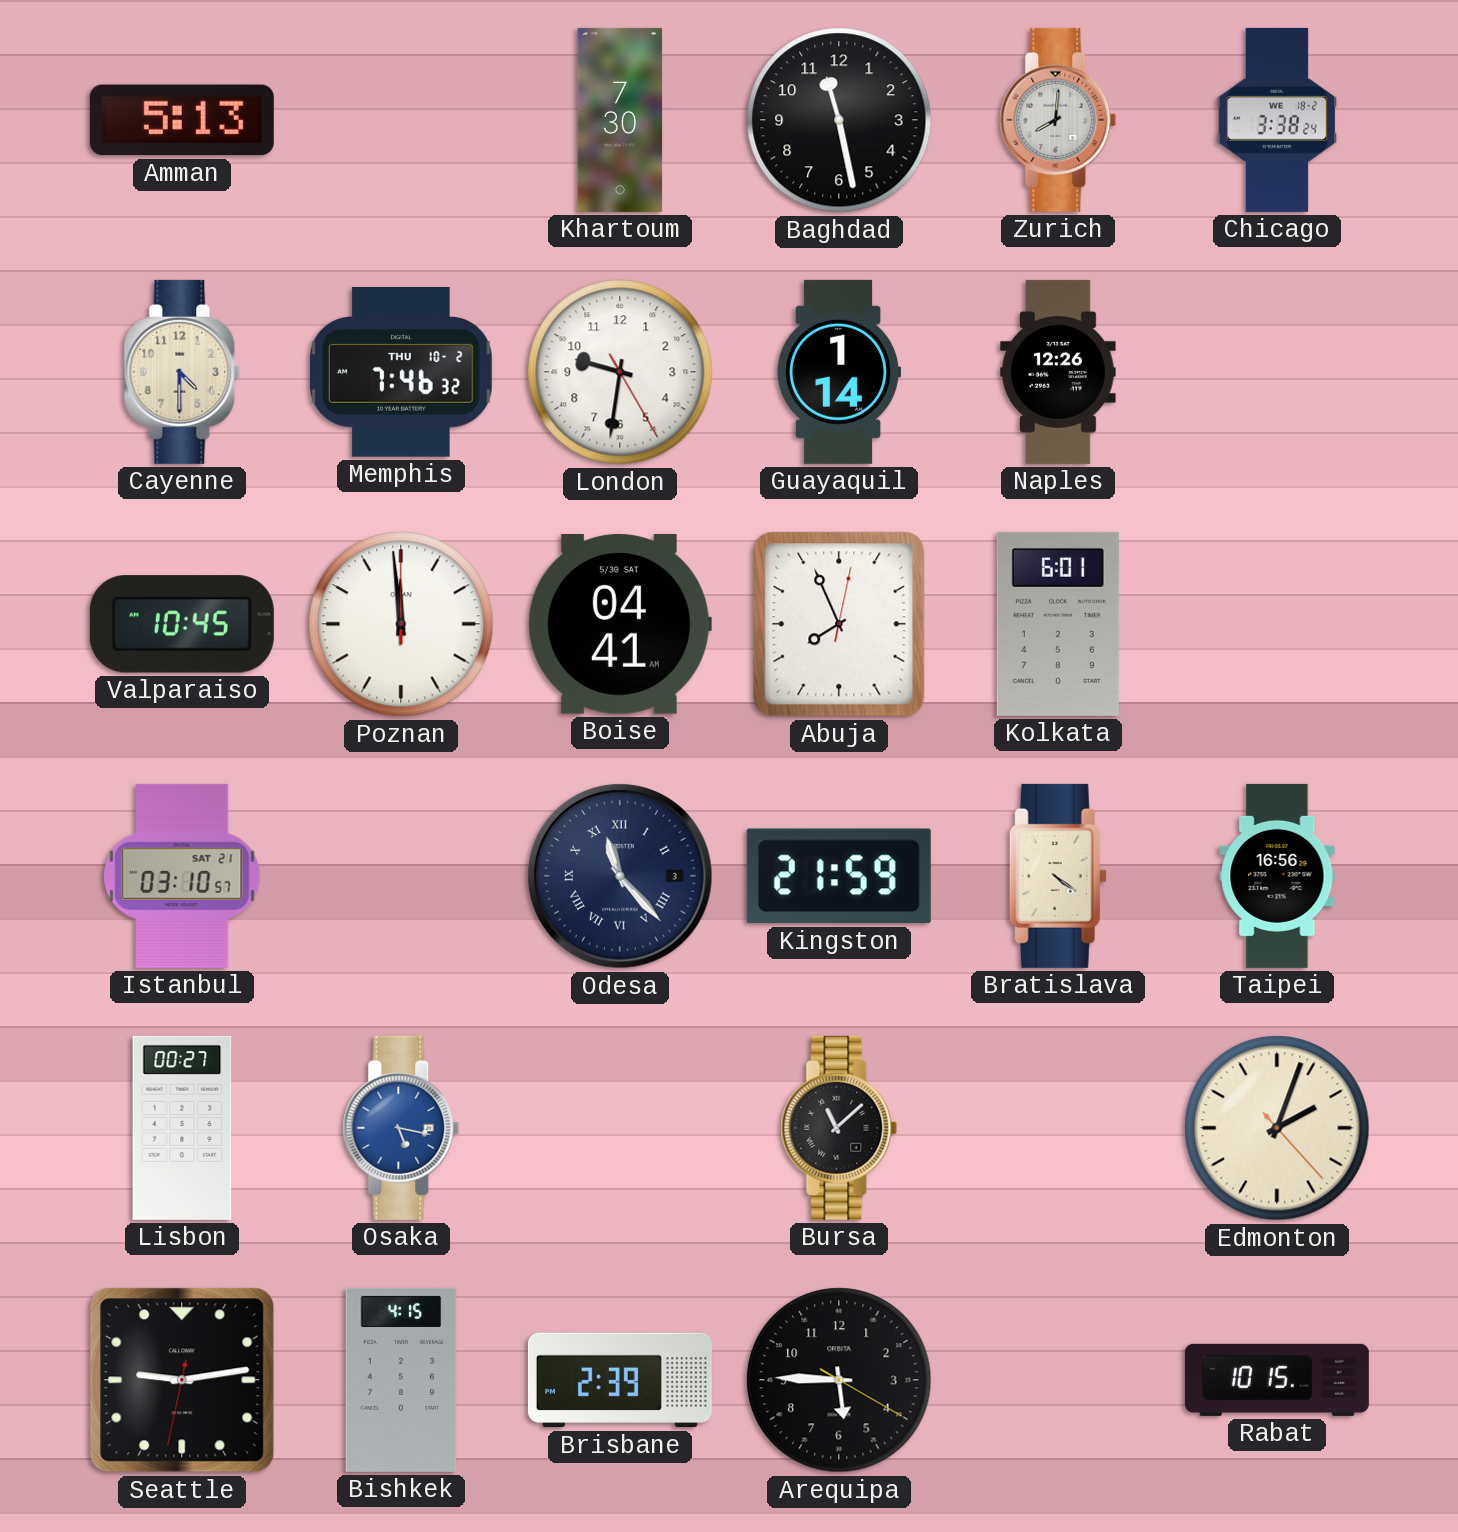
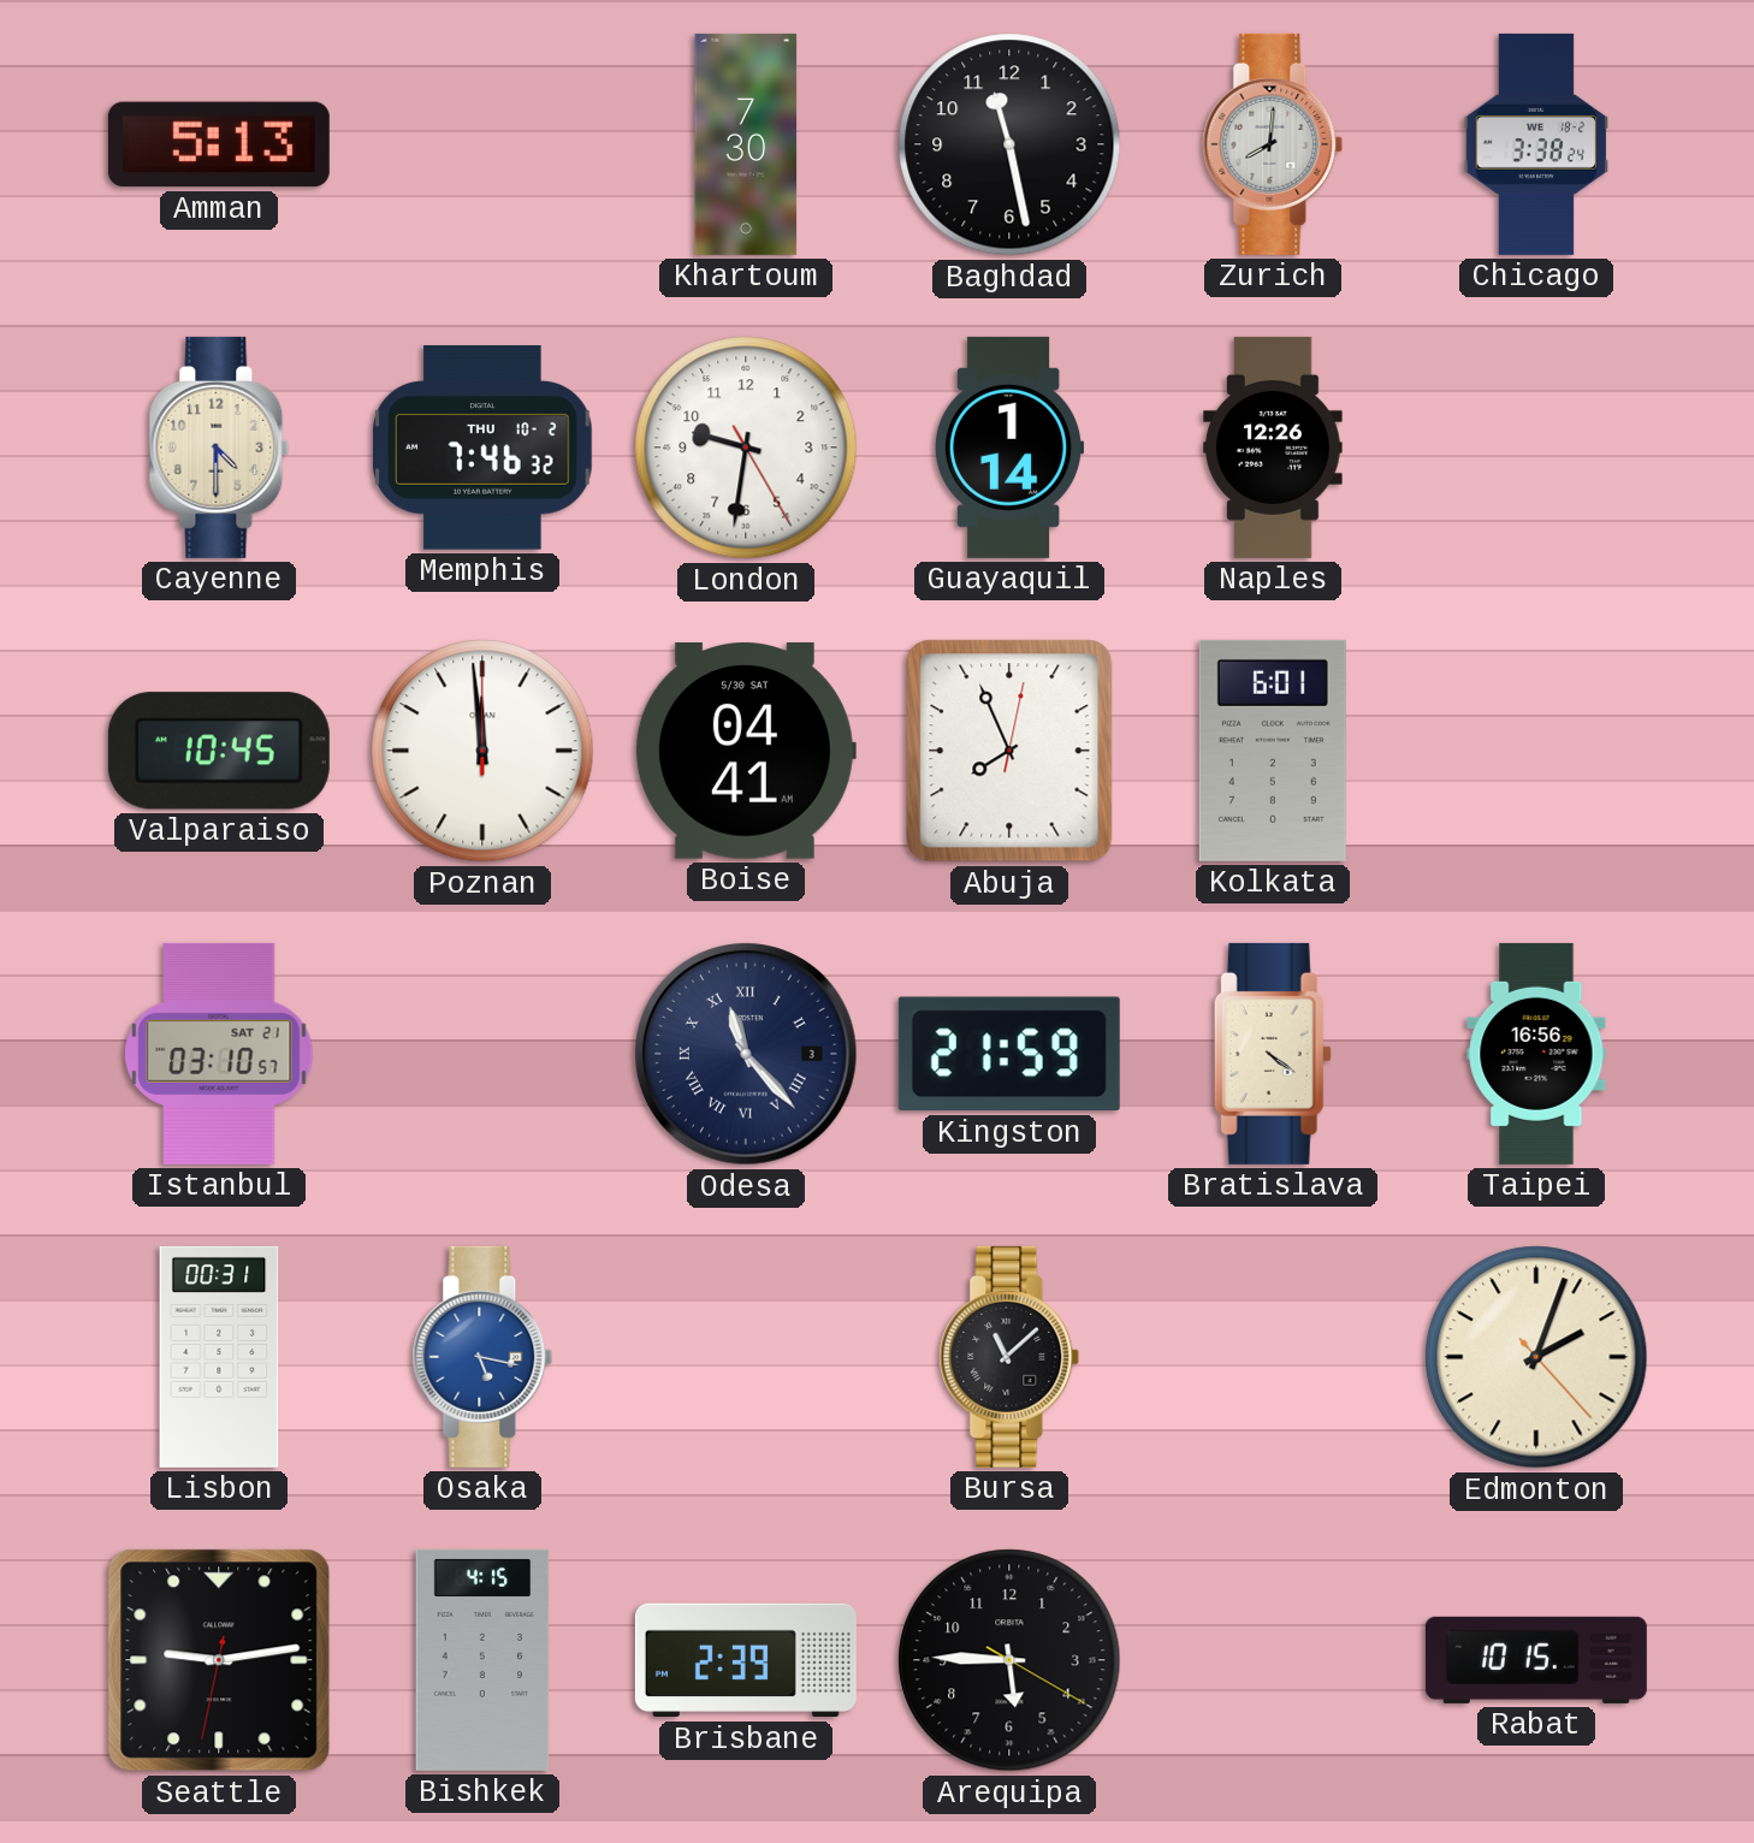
Lisbon: 00:27 -> 00:31 (219, 1357)
